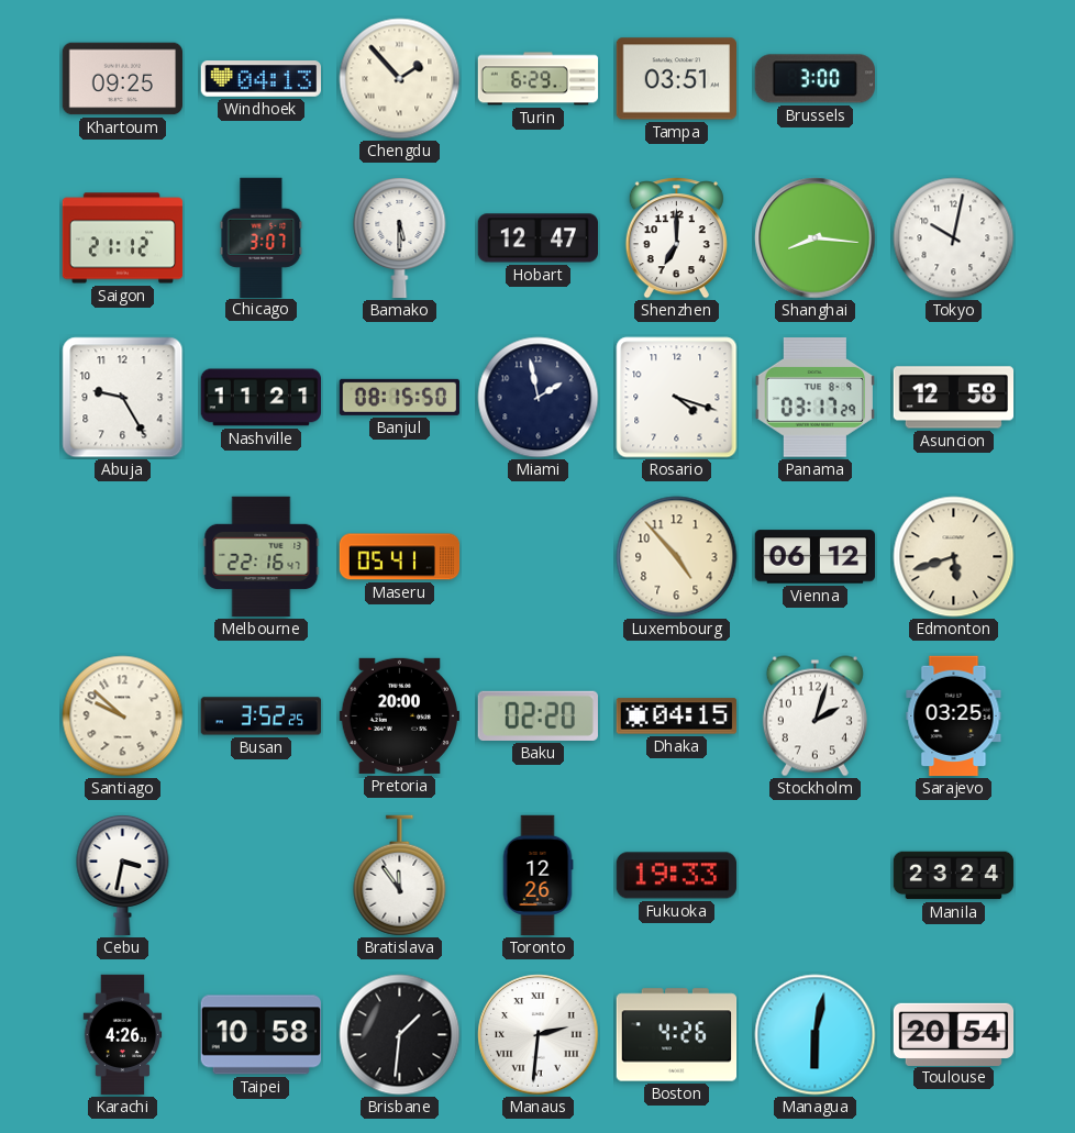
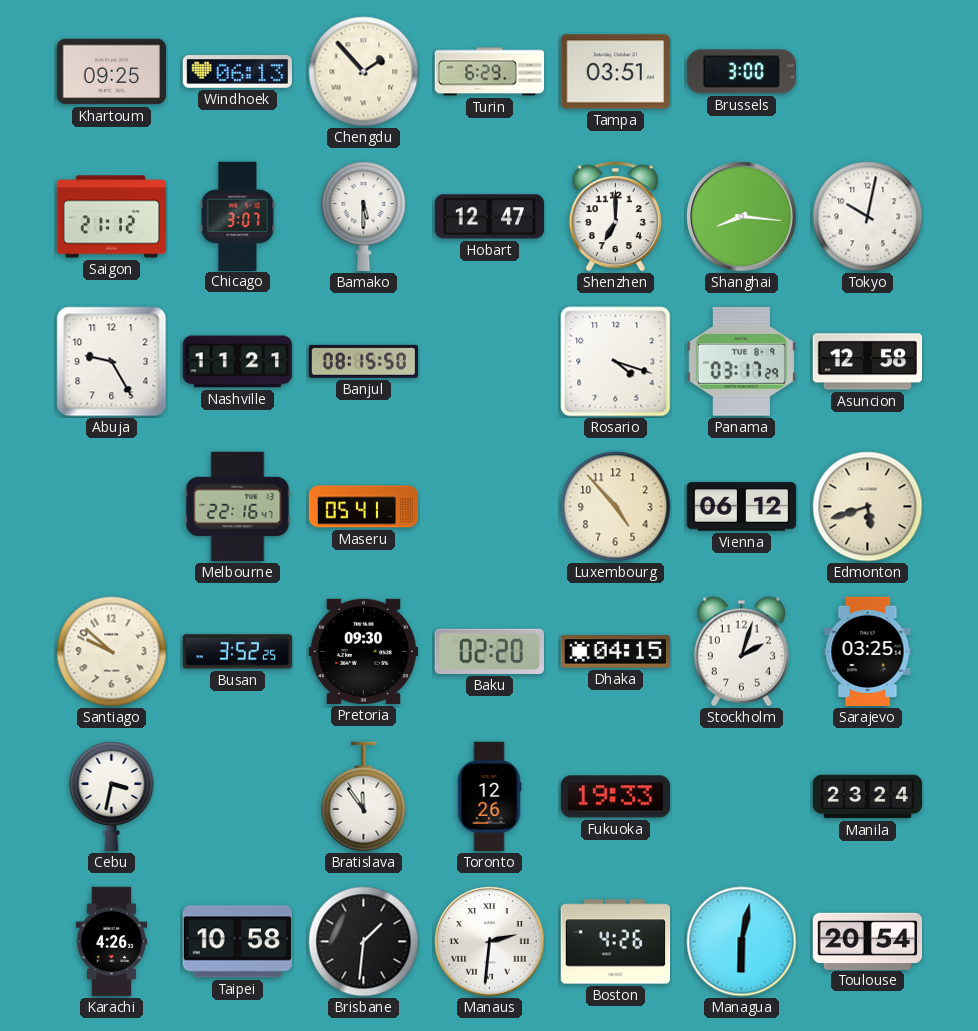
Windhoek: 04:13 -> 06:13 (238, 72)
Miami: 1:58 -> none (539, 398)
Pretoria: 20:00 -> 09:30 (363, 651)
